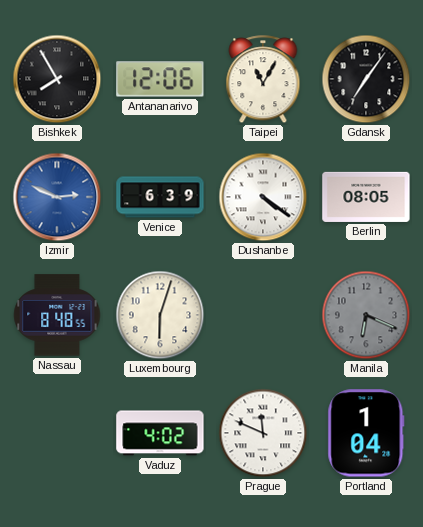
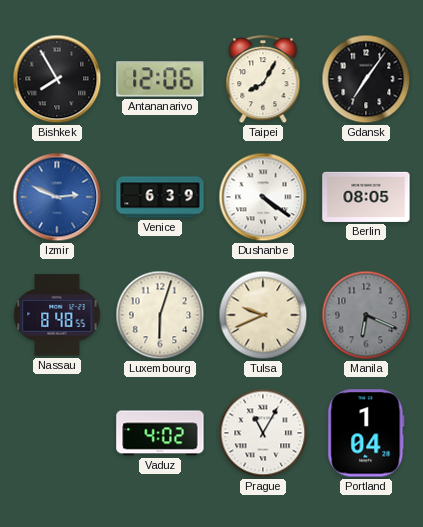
Taipei: 11:05 -> 8:05 (263, 80)
Tulsa: none -> 9:41 (263, 315)
Prague: 11:49 -> 11:05 (263, 433)
